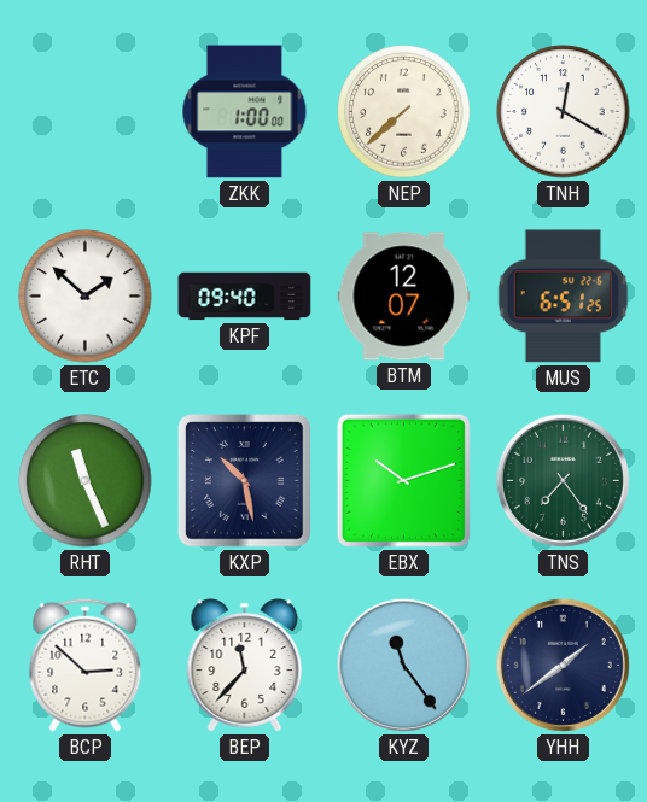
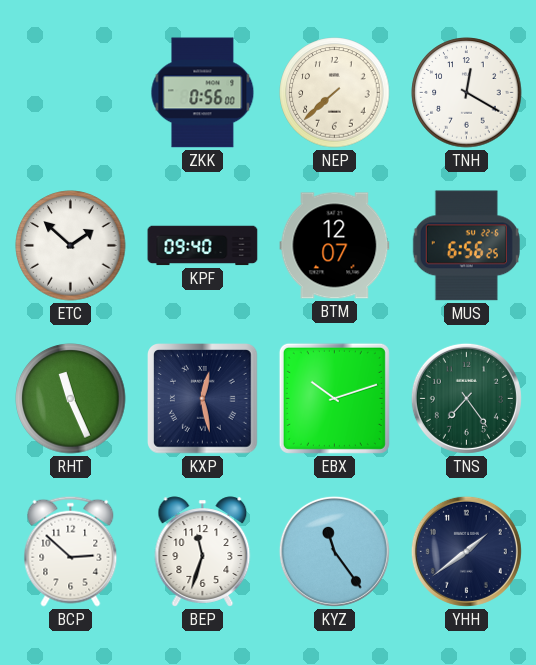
ZKK: 1:00 -> 0:56 (203, 93)
MUS: 6:51 -> 6:56 (466, 246)
KXP: 10:28 -> 12:28 (203, 399)
BEP: 11:37 -> 11:33 (203, 552)
